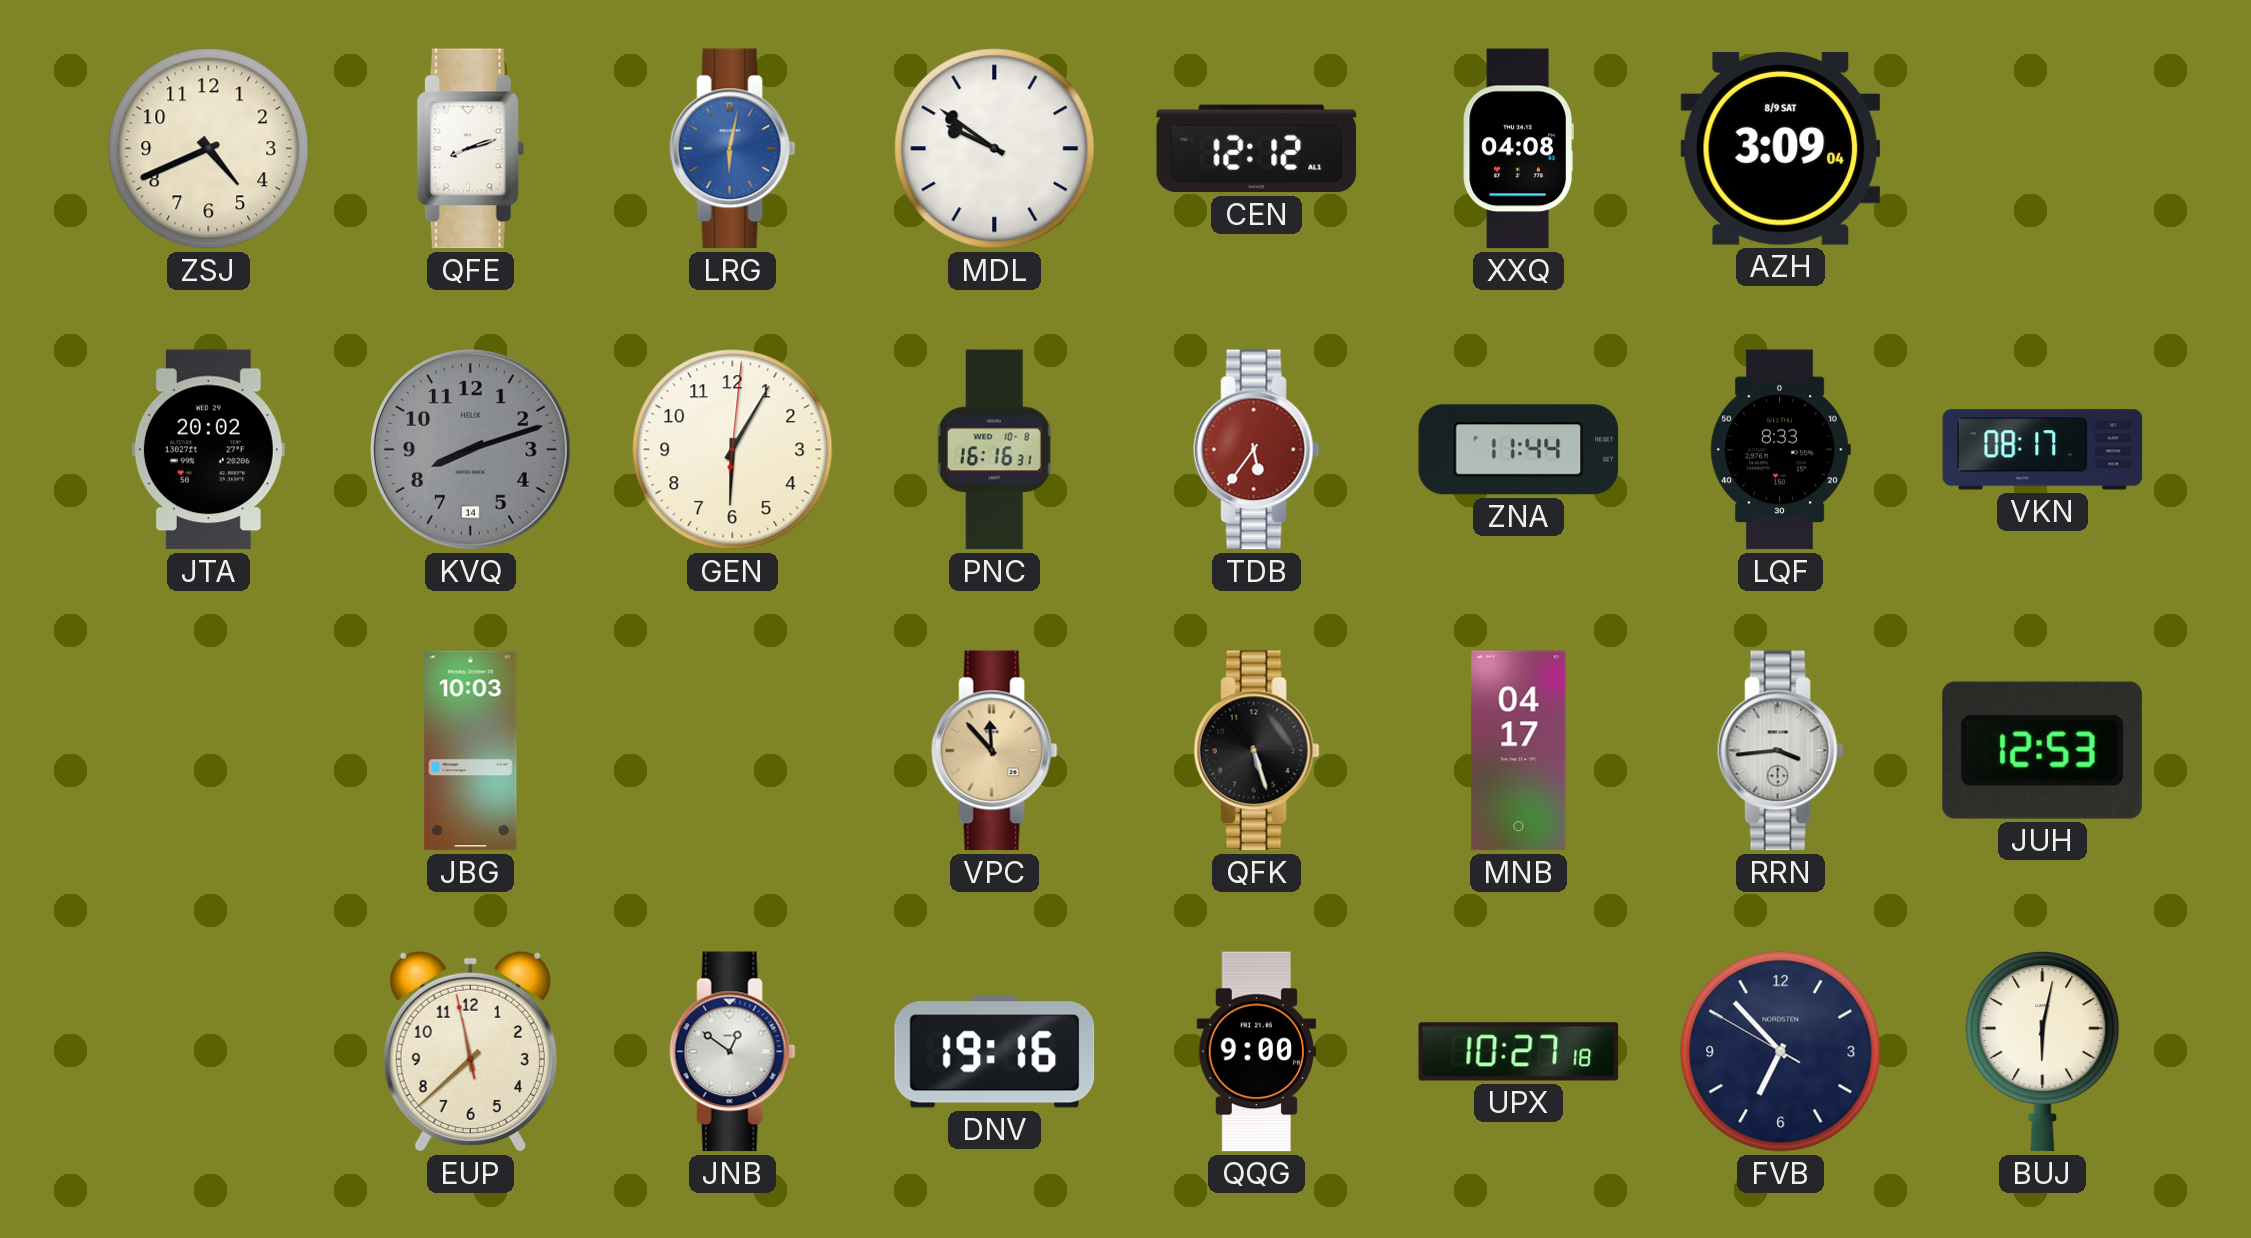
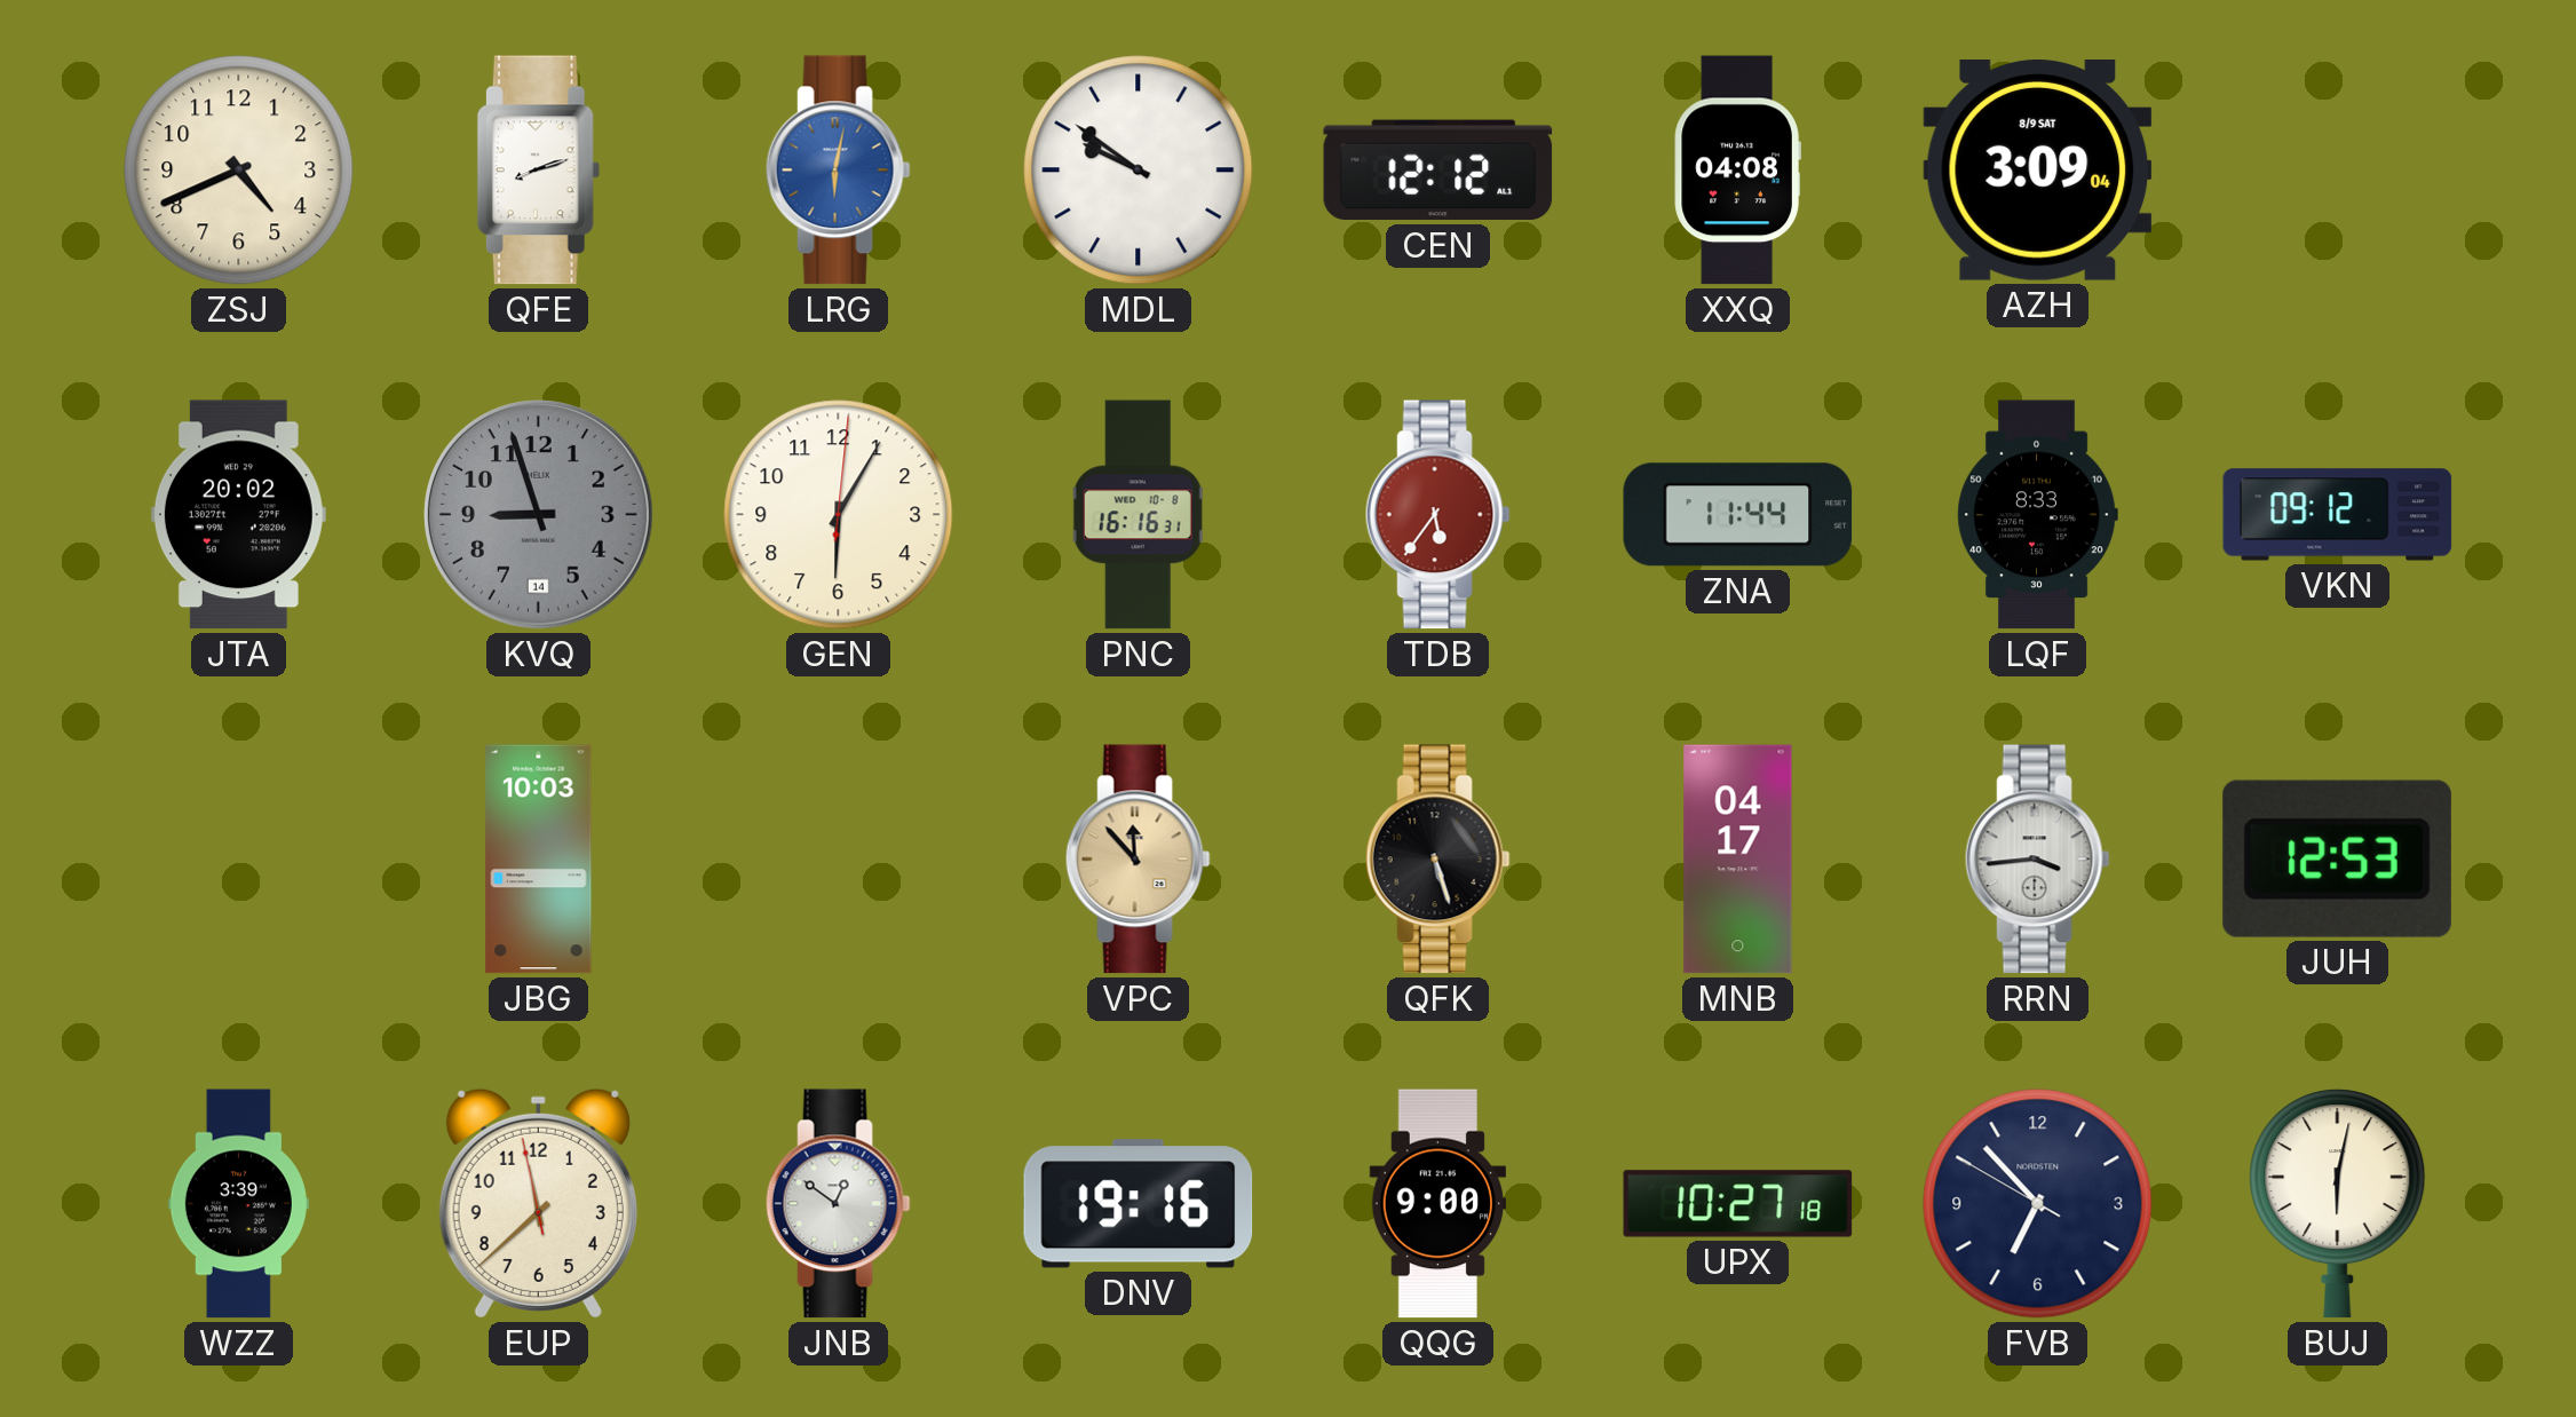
KVQ: 8:12 -> 8:57 (539, 515)
VKN: 08:17 -> 09:12 (2338, 515)
WZZ: none -> 3:39 (238, 1204)
